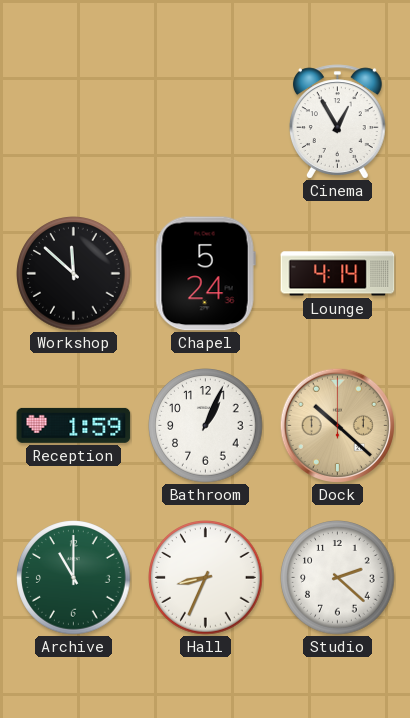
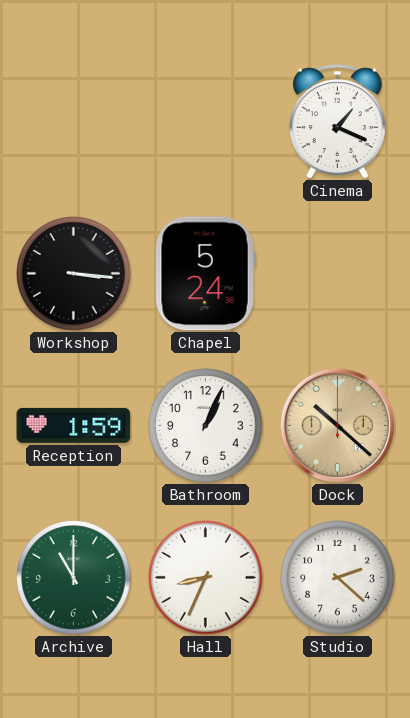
Cinema: 12:55 -> 1:19 (337, 122)
Workshop: 11:52 -> 3:16 (74, 274)
Lounge: 4:14 -> none (338, 274)
